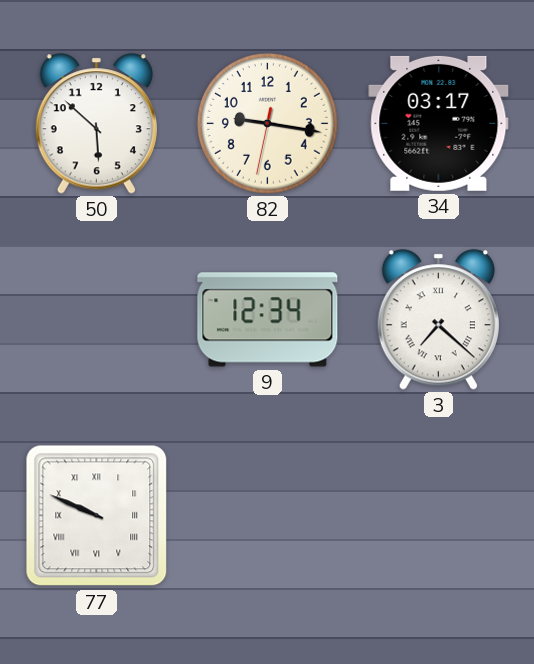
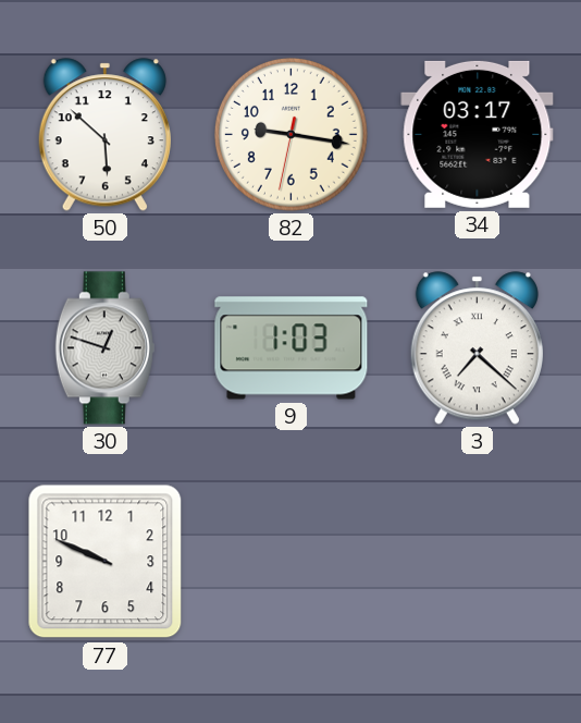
30: none -> 12:48 (104, 348)
9: 12:34 -> 1:03 (292, 348)
77 numerals: Roman -> Arabic (106, 562)
